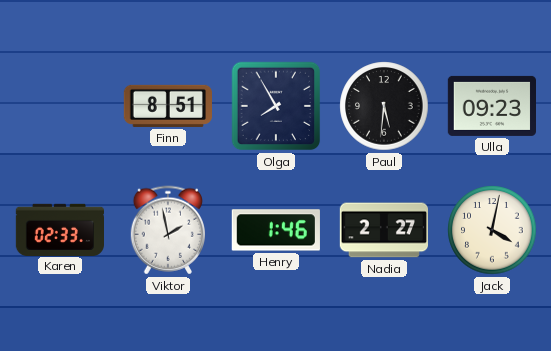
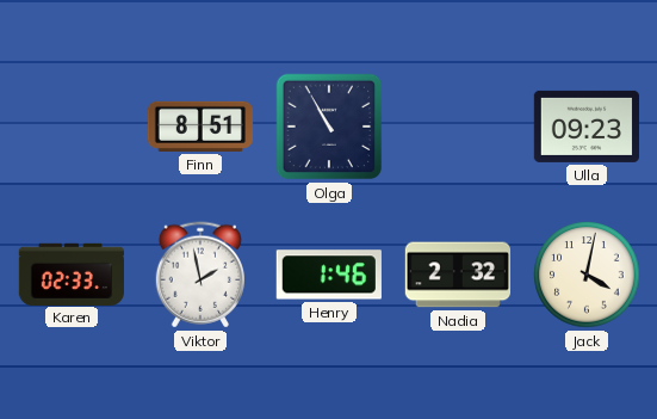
Olga: 7:55 -> 10:55 (329, 127)
Paul: 5:31 -> none (384, 106)
Nadia: 2:27 -> 2:32 (457, 275)
